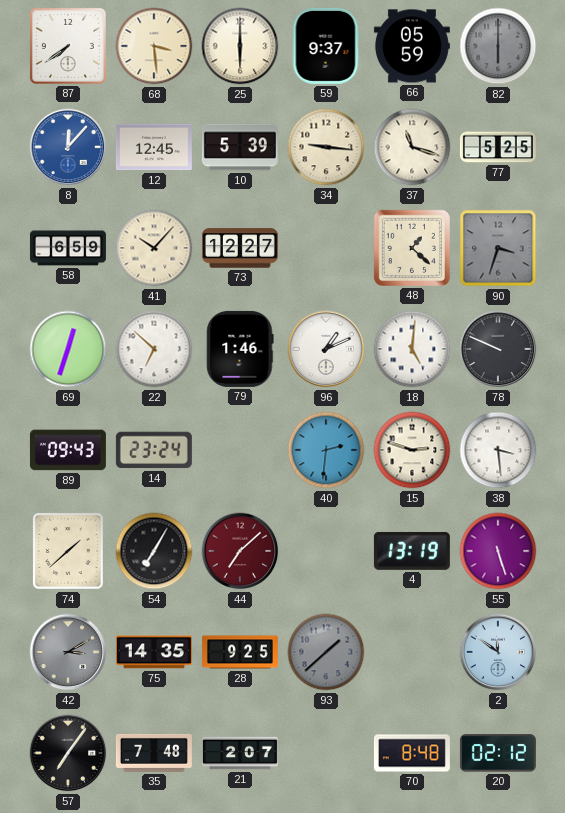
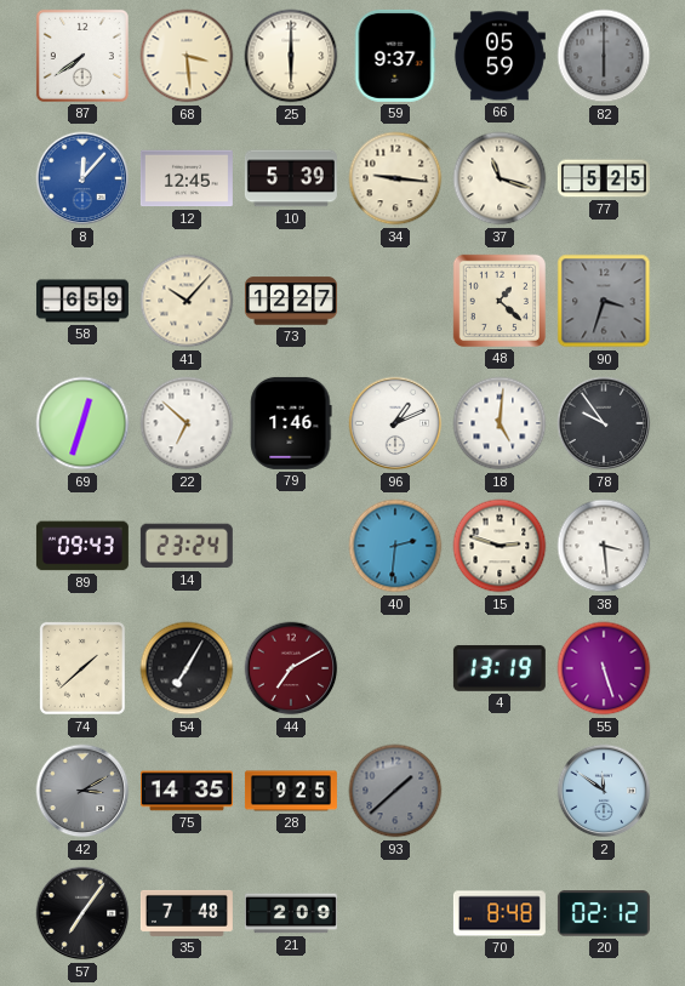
78: 9:49 -> 9:54 (604, 423)
44: 7:08 -> 7:10 (291, 668)
21: 2:07 -> 2:09 (291, 913)
